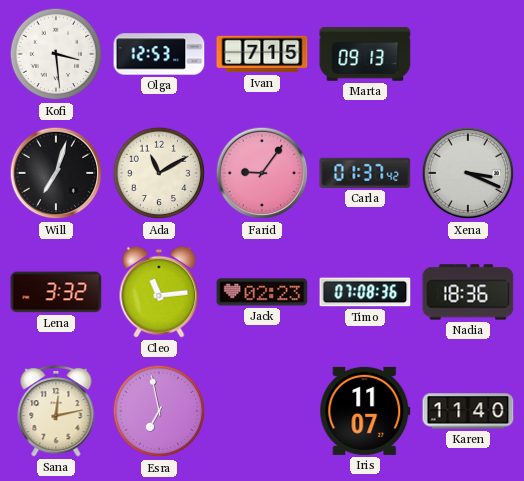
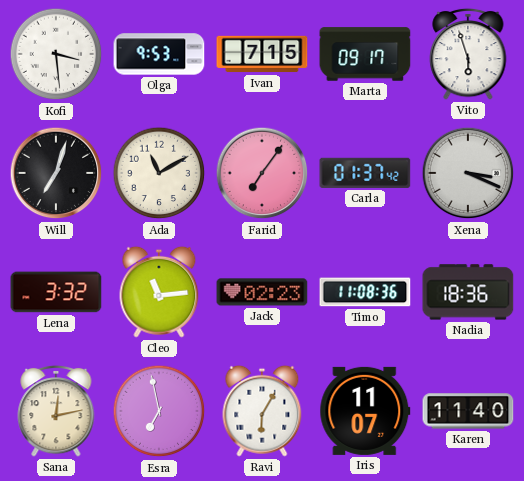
Olga: 12:53 -> 9:53 (159, 54)
Marta: 09:13 -> 09:17 (365, 54)
Vito: none -> 5:57 (468, 54)
Farid: 9:06 -> 7:06 (262, 173)
Timo: 07:08 -> 11:08 (365, 292)
Ravi: none -> 6:05 (262, 411)
